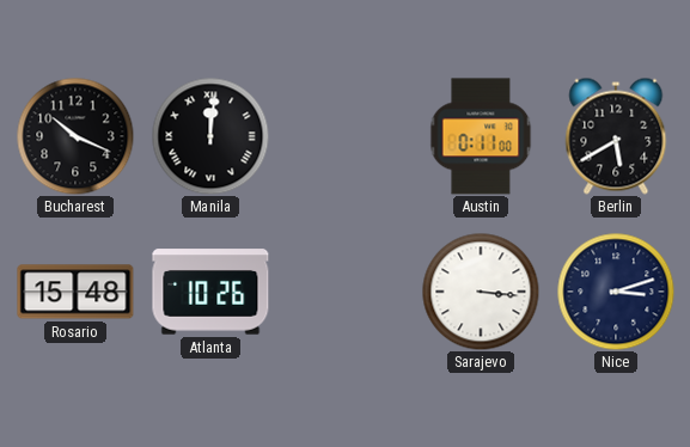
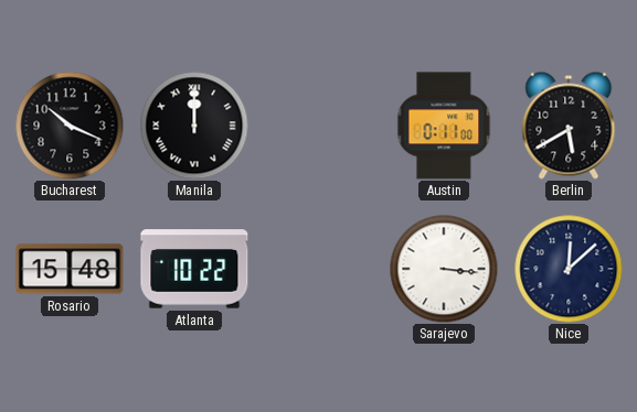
Manila: 12:01 -> 12:00 (194, 126)
Atlanta: 10:26 -> 10:22 (194, 269)
Nice: 3:12 -> 12:08 (569, 269)
